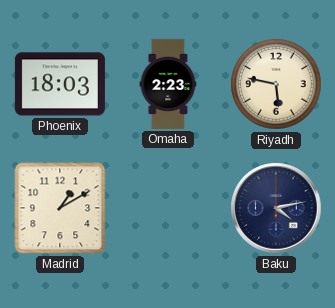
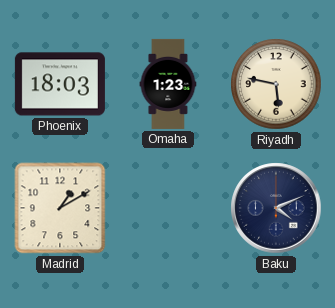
Omaha: 2:23 -> 1:23 (168, 84)
Baku: 4:13 -> 4:11 (276, 208)
